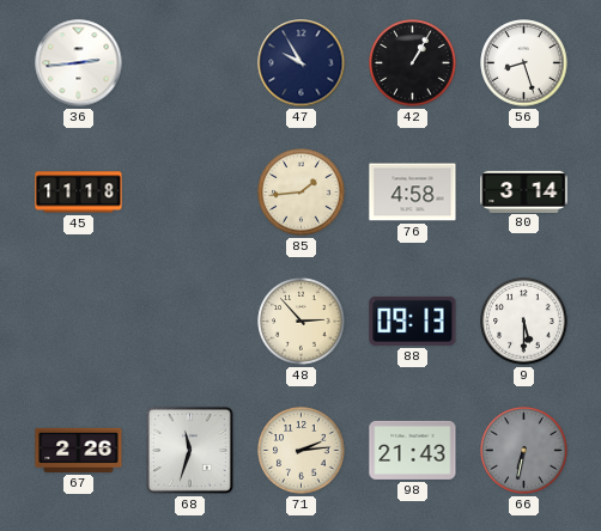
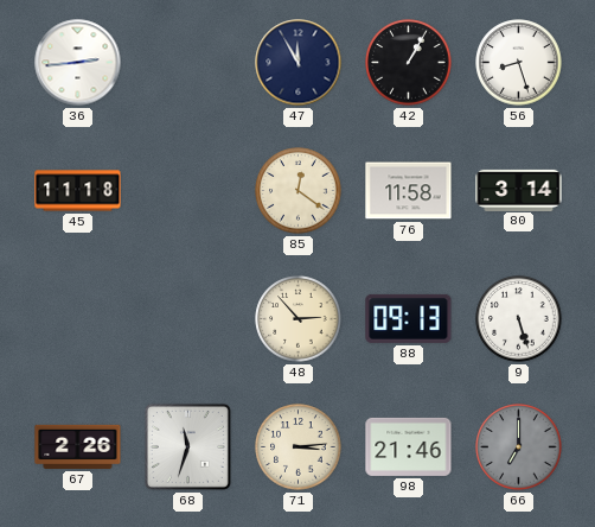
47: 9:55 -> 11:55 (299, 63)
85: 1:44 -> 12:21 (299, 191)
76: 4:58 -> 11:58 (409, 191)
9: 5:30 -> 5:27 (519, 319)
71: 2:14 -> 3:14 (299, 447)
98: 21:43 -> 21:46 (409, 446)
66: 6:32 -> 7:00 (519, 447)
